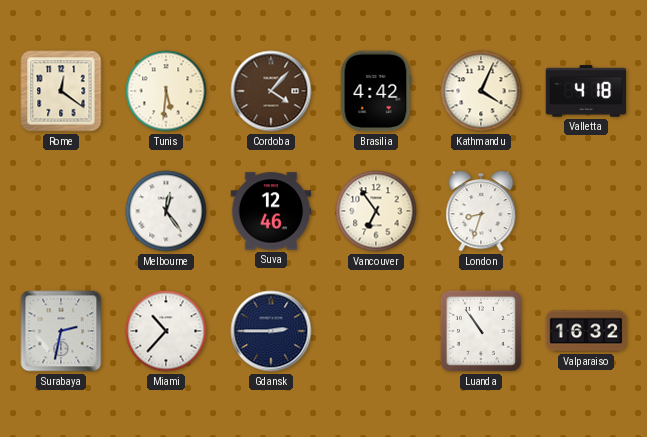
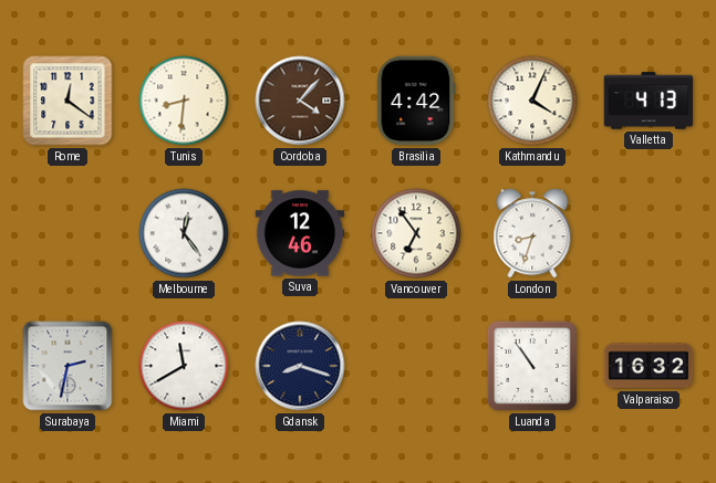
Tunis: 5:31 -> 8:31 (184, 101)
Valletta: 4:18 -> 4:13 (648, 101)
Miami: 10:37 -> 11:40 (184, 366)
Gdansk: 2:45 -> 8:18 (300, 366)
